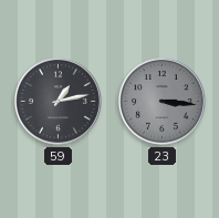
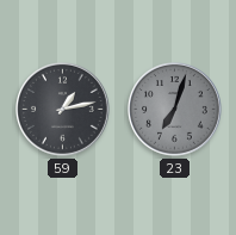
23: 3:16 -> 7:03 (175, 110)
